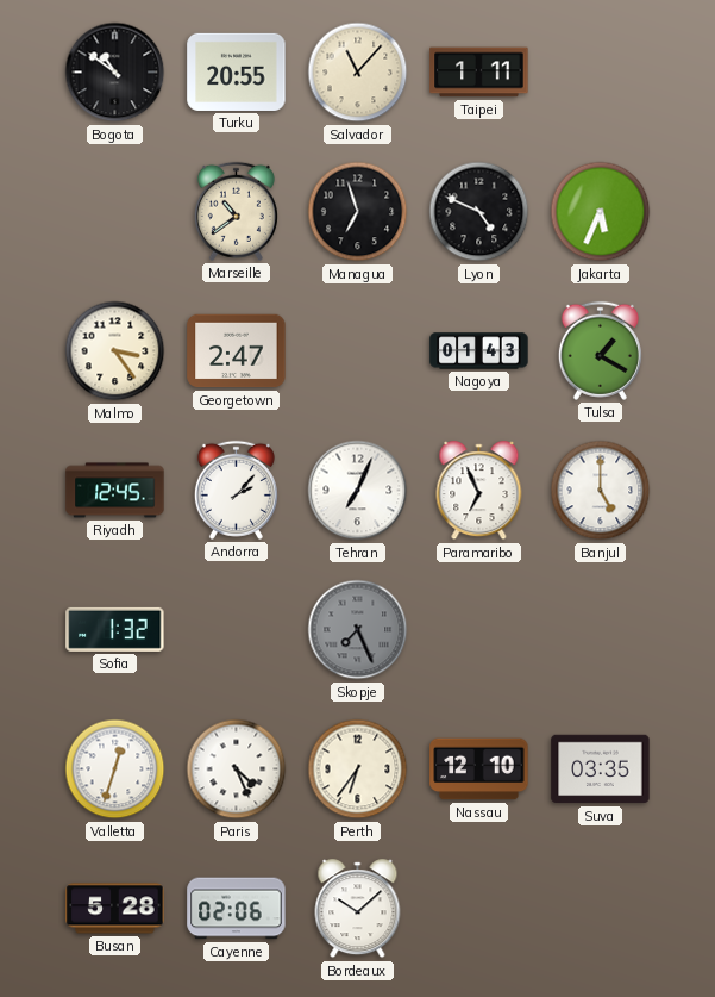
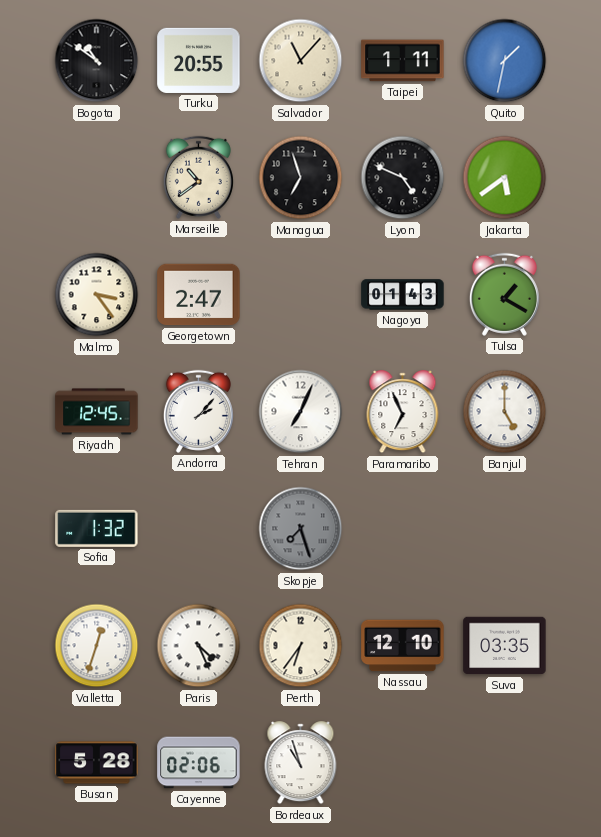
Quito: none -> 1:32 (505, 61)
Jakarta: 5:34 -> 5:39 (505, 178)
Skopje: 7:26 -> 7:27 (301, 529)
Bordeaux: 10:08 -> 10:57 (301, 763)
